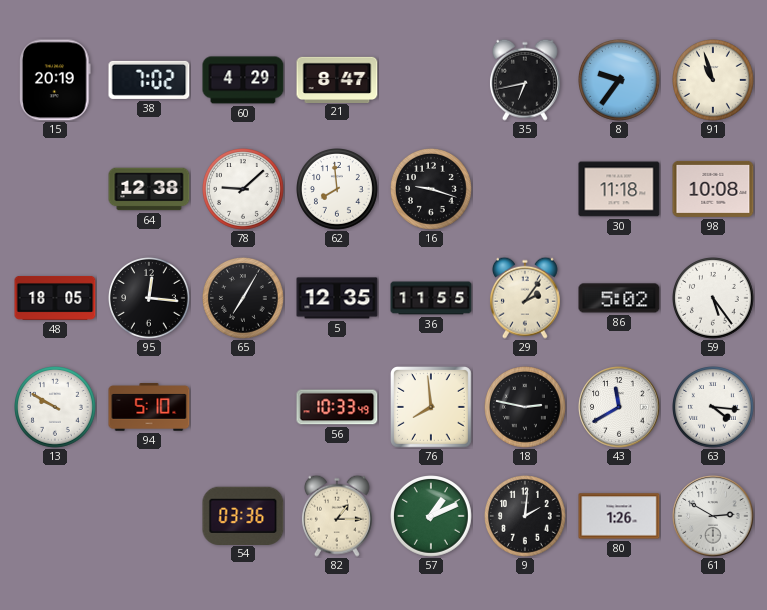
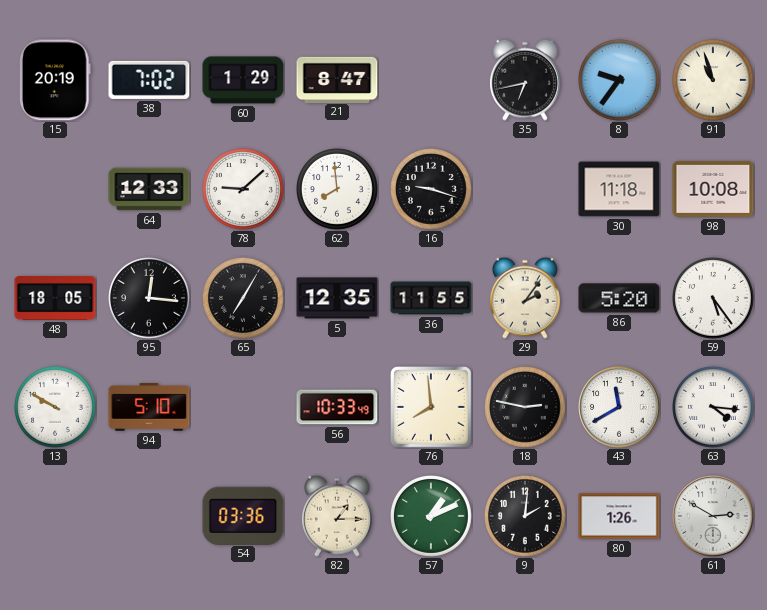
60: 4:29 -> 1:29 (243, 80)
64: 12:38 -> 12:33 (149, 189)
86: 5:02 -> 5:20 (619, 298)
